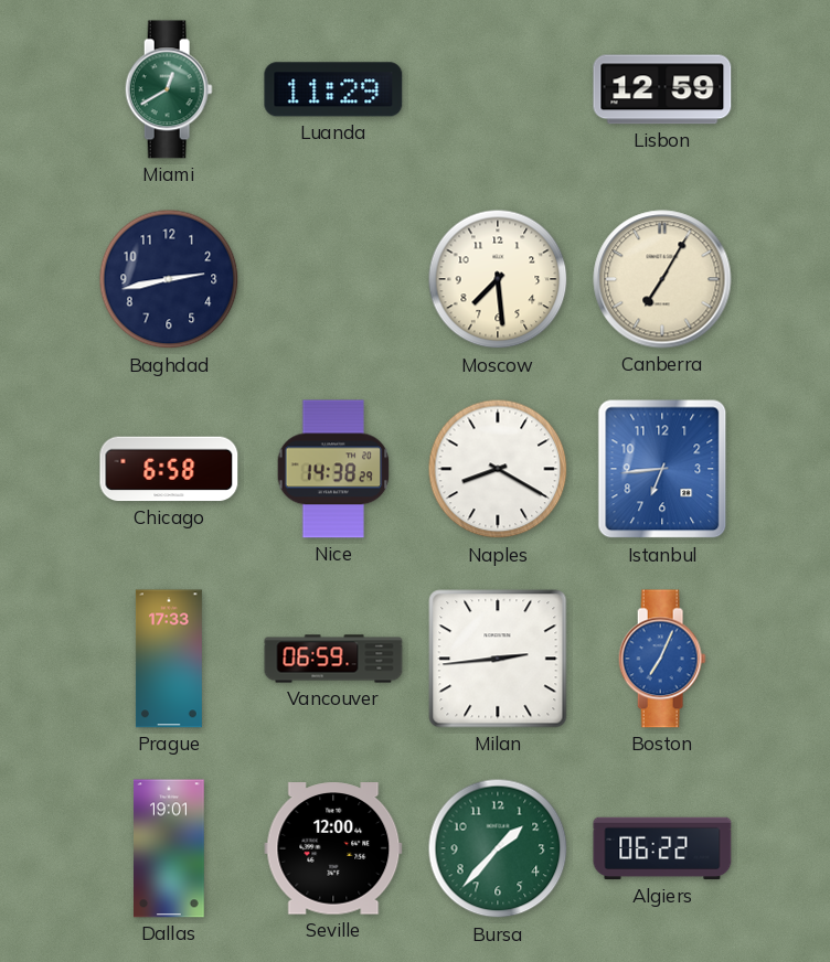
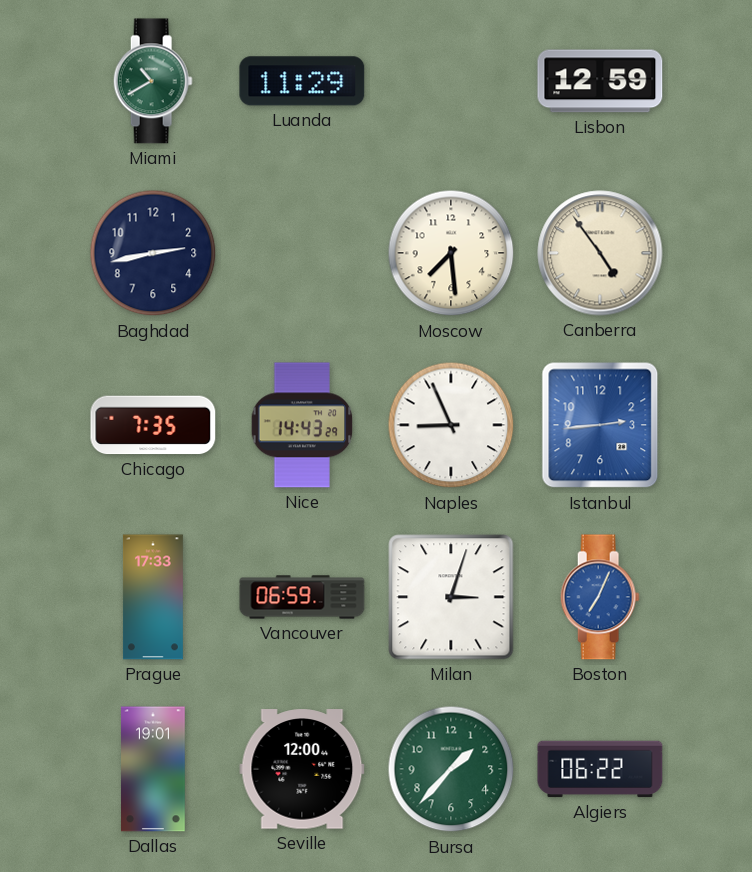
Miami: 12:40 -> 10:40 (153, 81)
Canberra: 7:05 -> 4:54 (600, 253)
Chicago: 6:58 -> 7:35 (153, 425)
Nice: 14:38 -> 14:43 (302, 425)
Naples: 8:20 -> 8:56 (451, 425)
Istanbul: 6:44 -> 2:44 (600, 425)
Milan: 2:44 -> 3:03 (451, 597)
